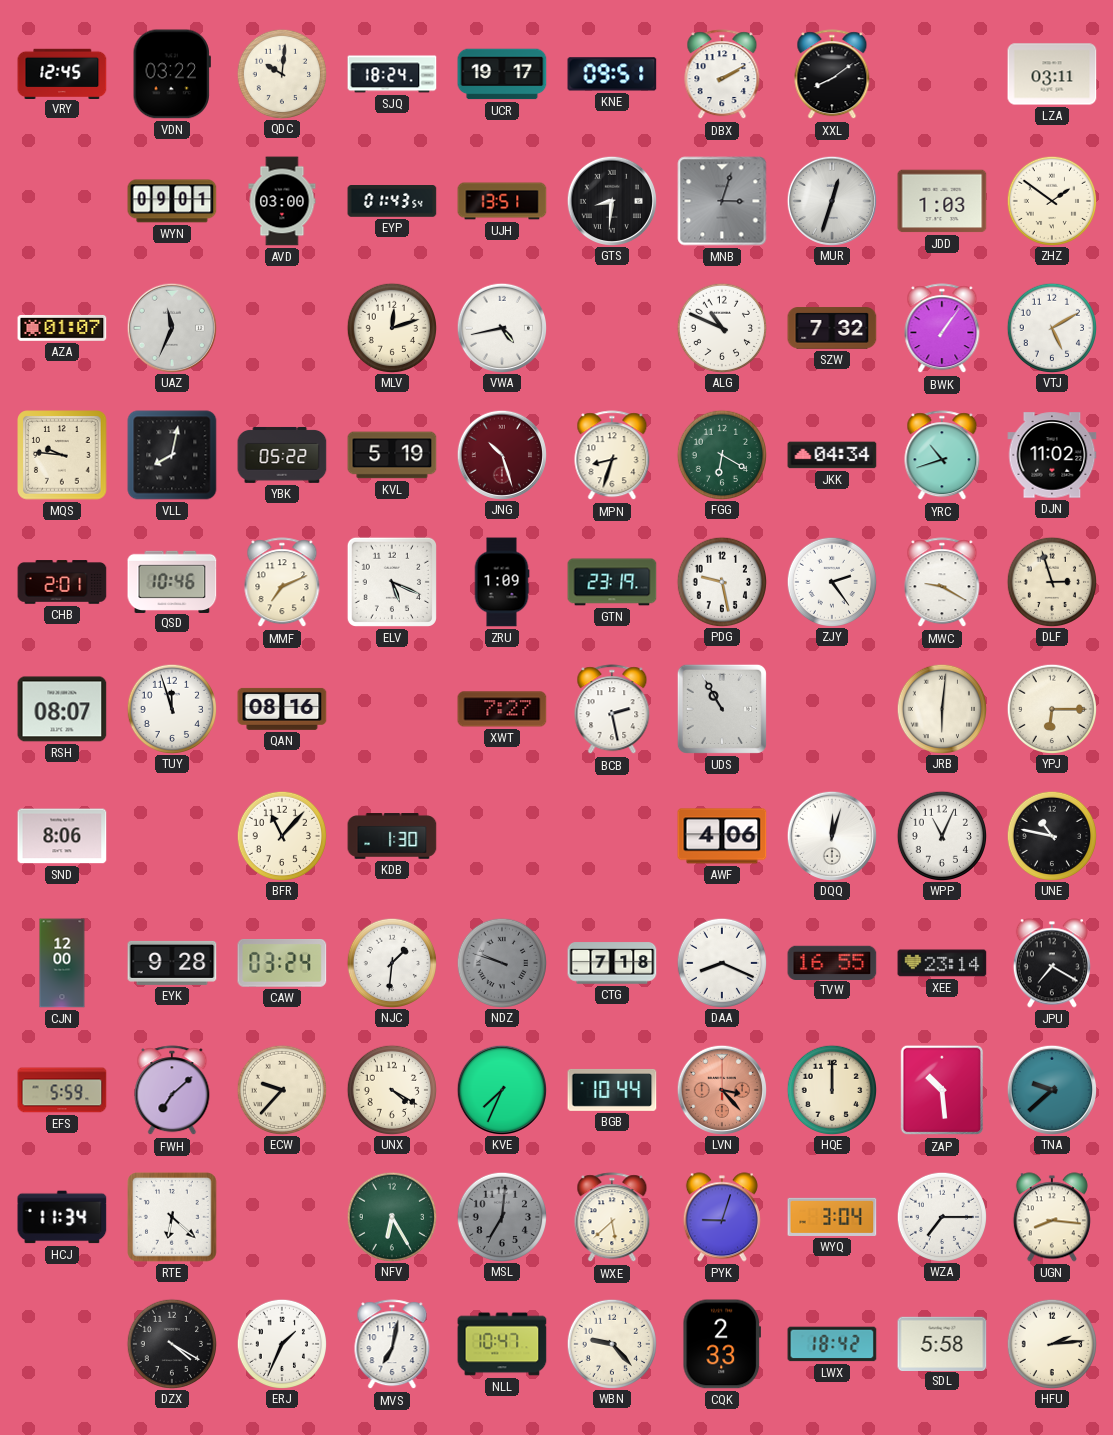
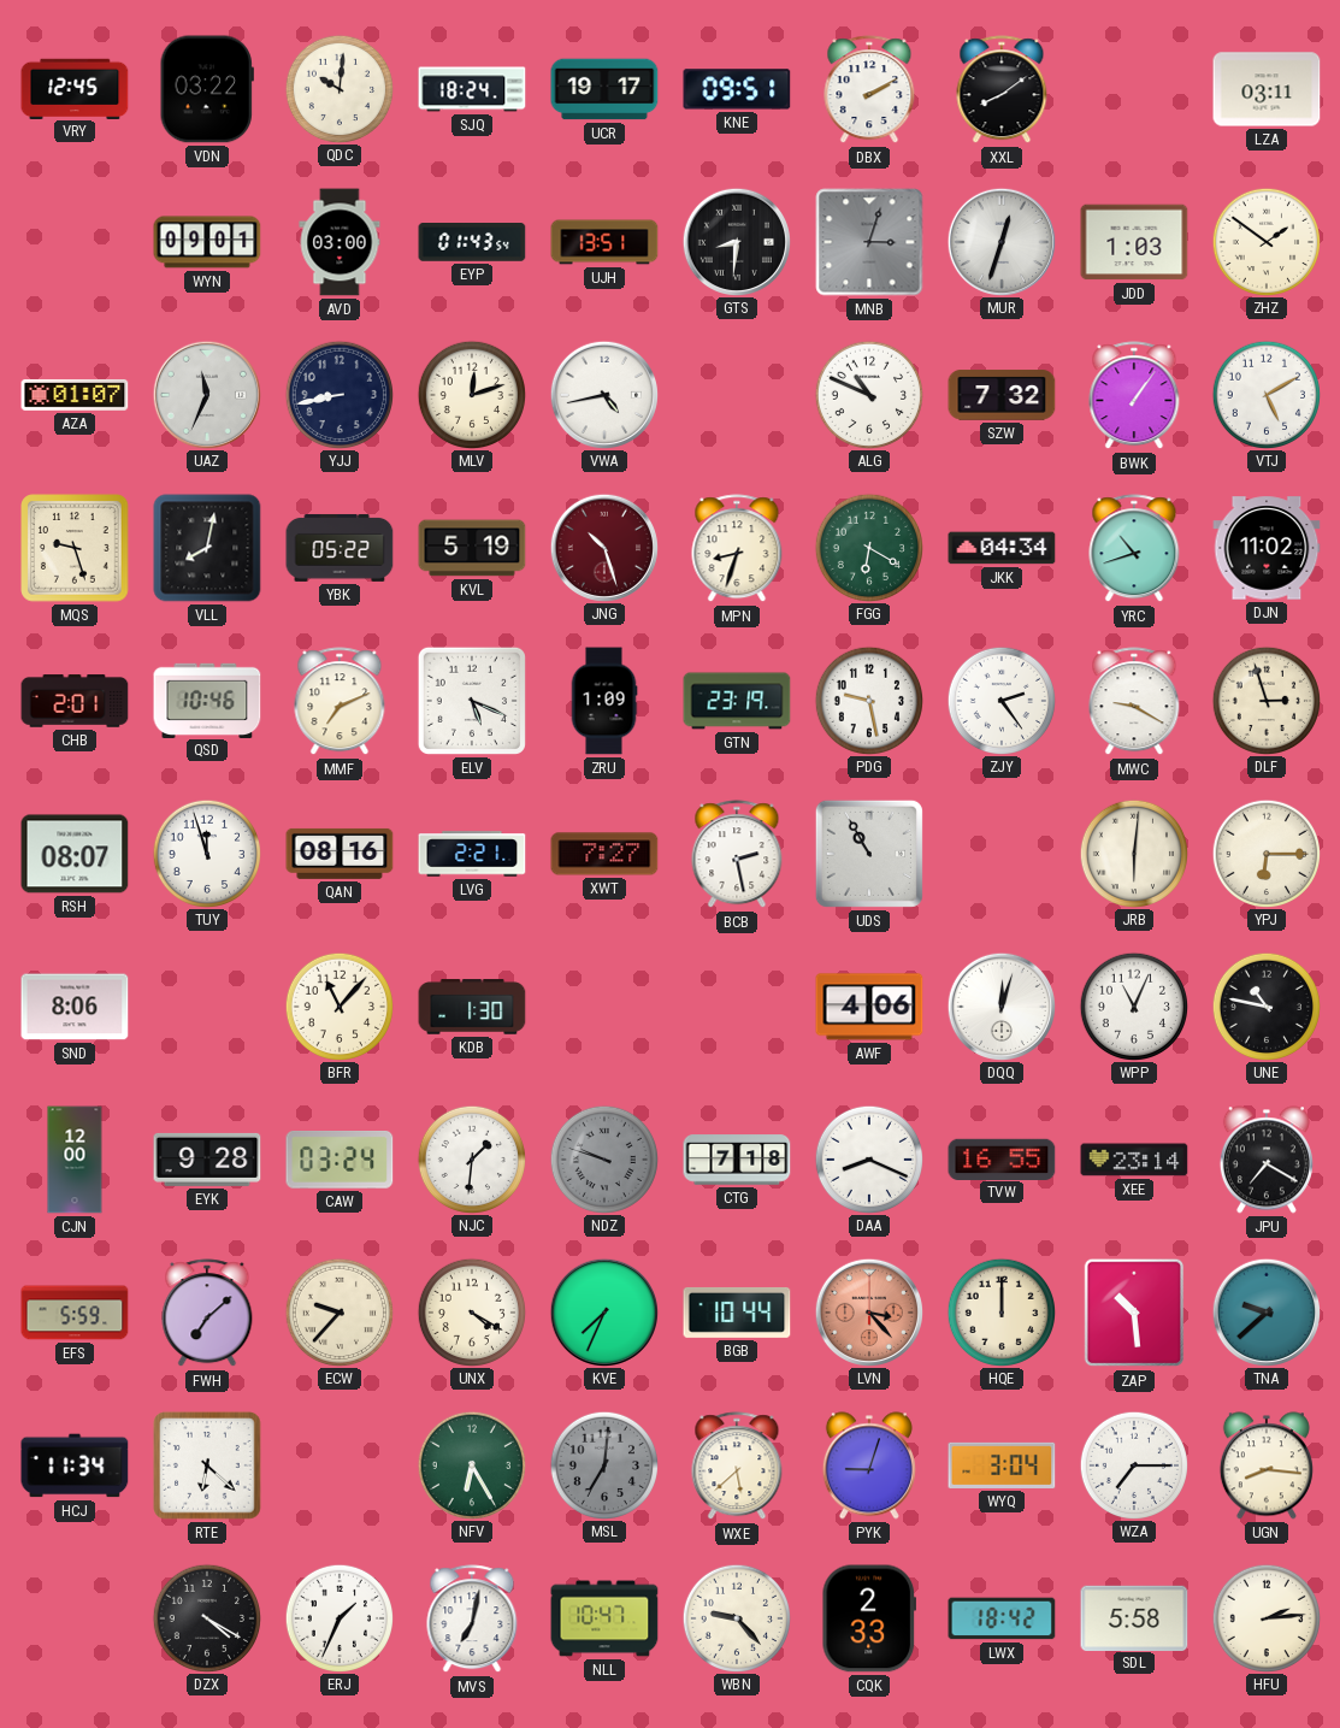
YJJ: none -> 8:43 (338, 394)
MQS: 9:46 -> 9:27 (75, 548)
LVG: none -> 2:21 (472, 854)
